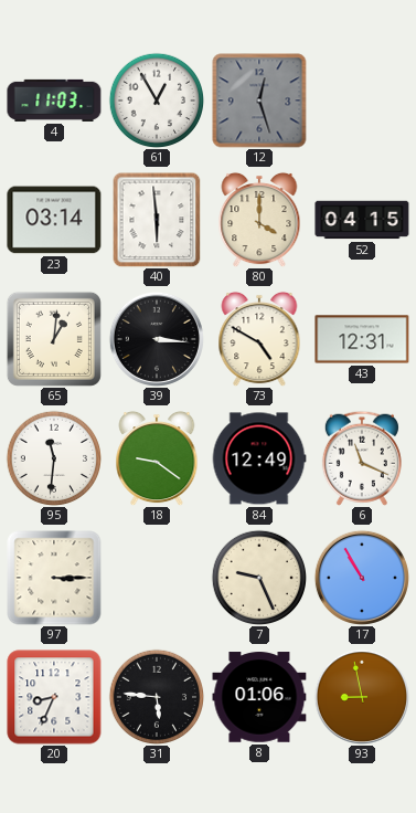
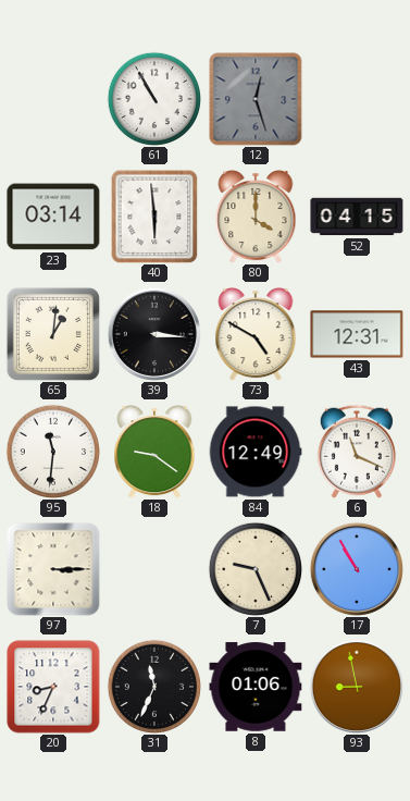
4: 11:03 -> none (54, 101)
61: 12:55 -> 10:55 (153, 98)
31: 5:46 -> 11:34 (153, 686)
